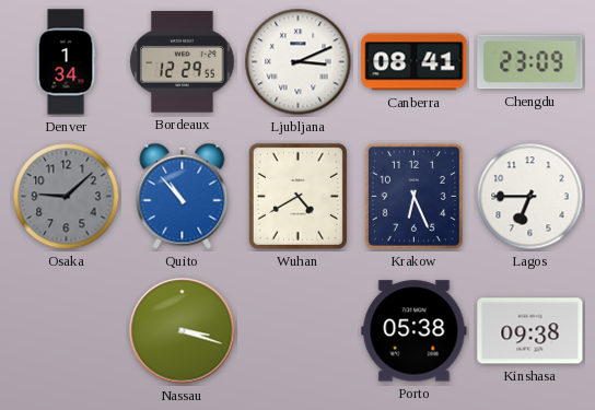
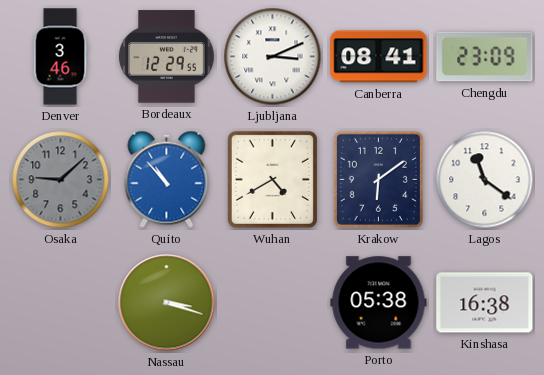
Denver: 1:34 -> 3:46 (60, 57)
Krakow: 6:26 -> 6:09 (378, 179)
Lagos: 6:45 -> 11:21 (485, 180)
Kinshasa: 09:38 -> 16:38 (485, 303)
